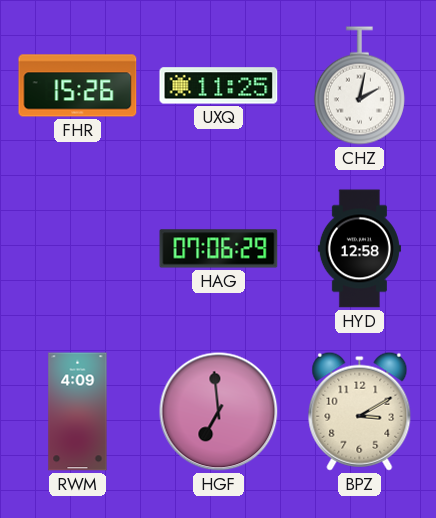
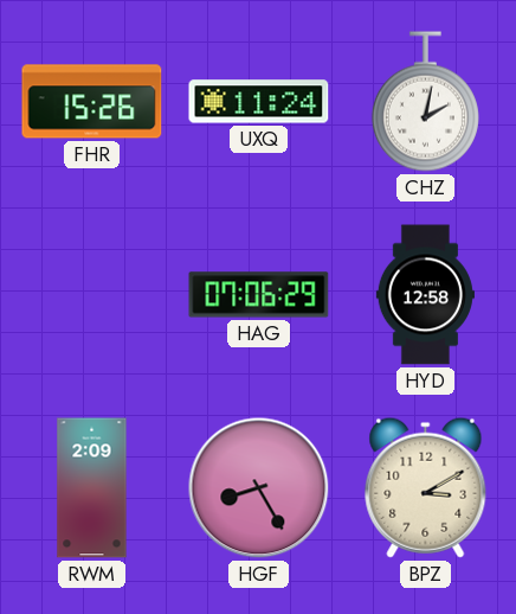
UXQ: 11:25 -> 11:24 (259, 102)
RWM: 4:09 -> 2:09 (92, 488)
HGF: 6:59 -> 8:25 (259, 488)
